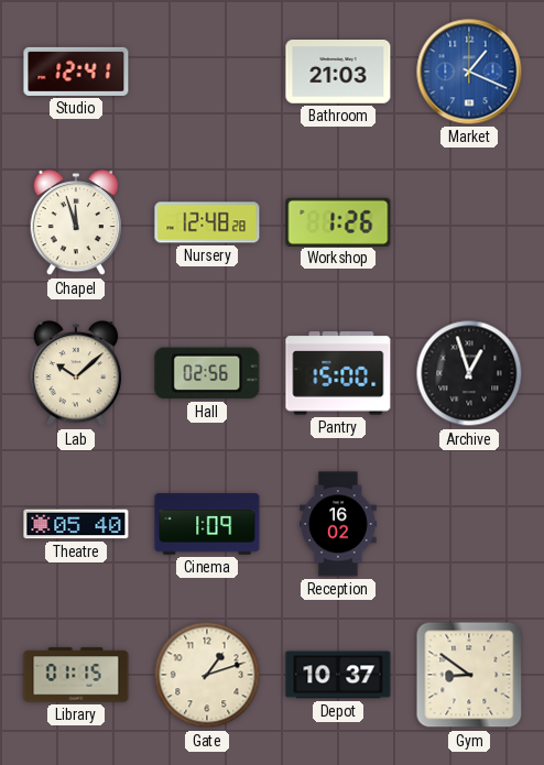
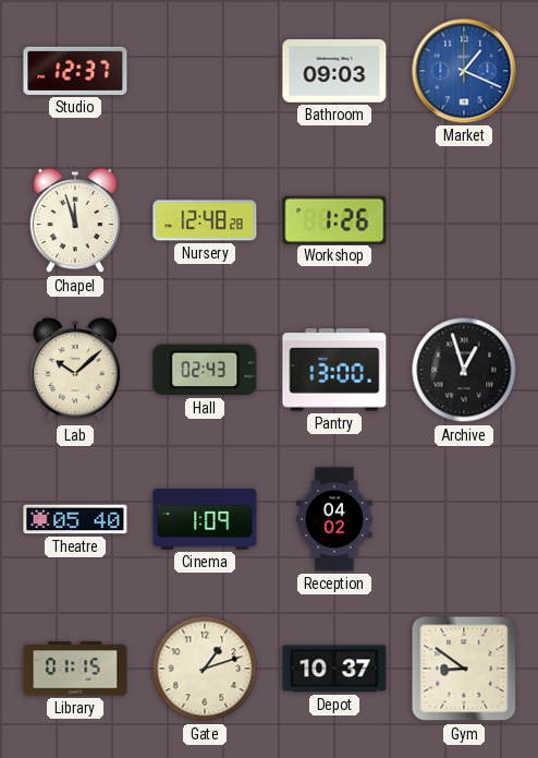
Studio: 12:41 -> 12:37 (75, 71)
Bathroom: 21:03 -> 09:03 (334, 72)
Hall: 02:56 -> 02:43 (205, 370)
Pantry: 15:00 -> 13:00 (334, 370)
Reception: 16:02 -> 04:02 (335, 519)
